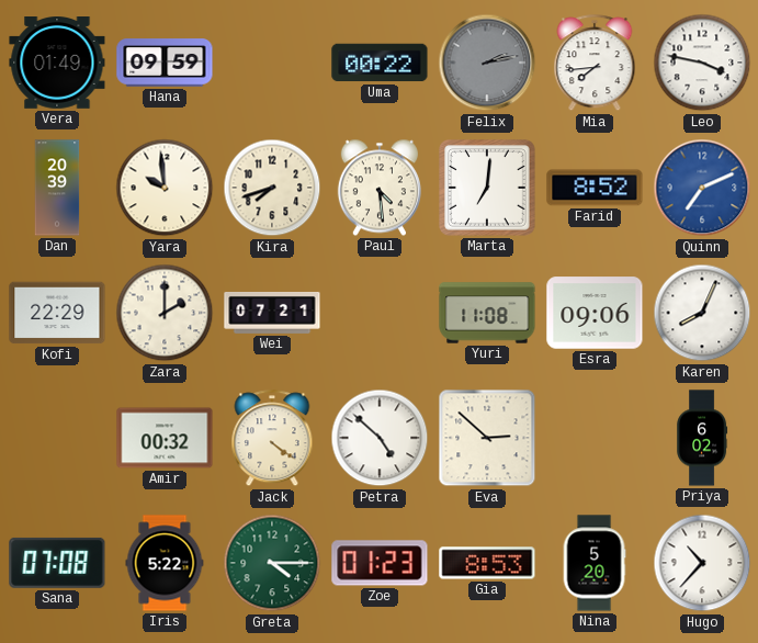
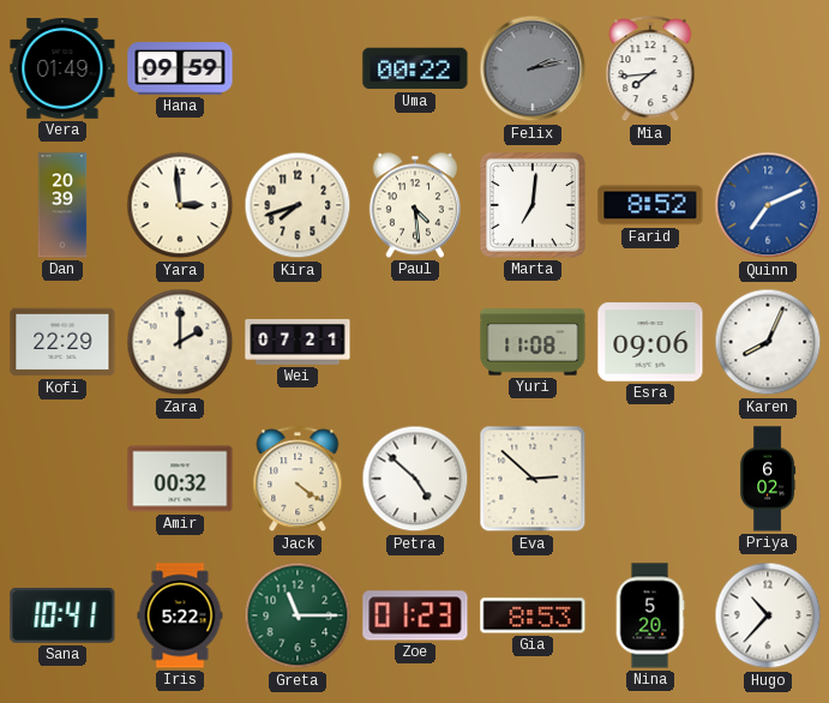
Leo: 3:47 -> none (702, 63)
Yara: 9:59 -> 2:59 (180, 205)
Sana: 07:08 -> 10:41 (62, 615)
Greta: 4:15 -> 11:15 (298, 615)
